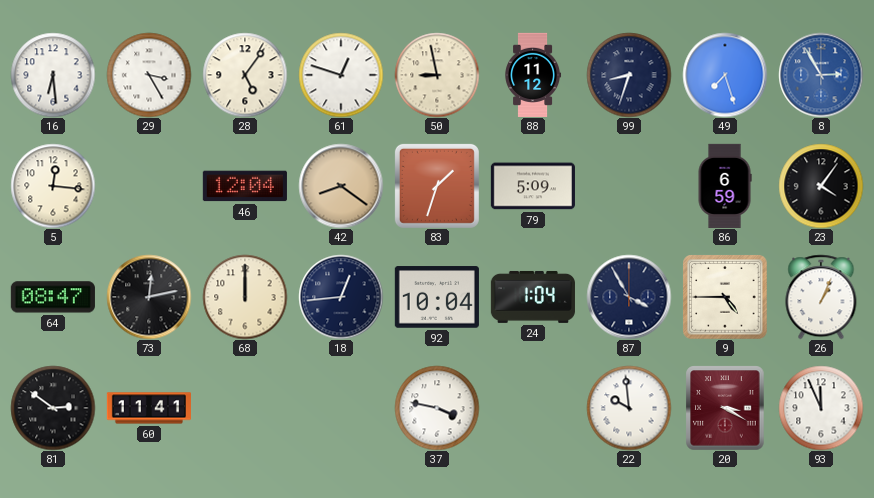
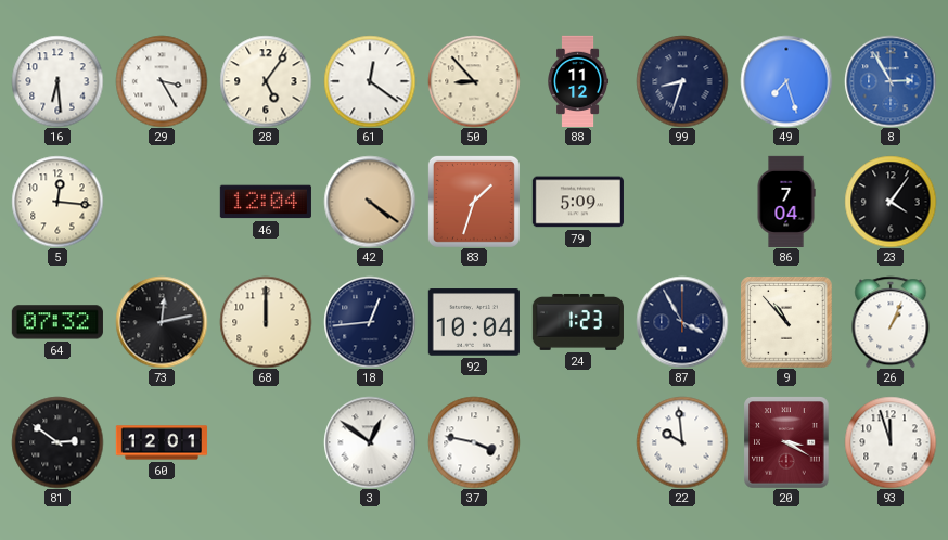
61: 12:48 -> 12:21 (370, 81)
50: 8:58 -> 8:53 (474, 81)
42: 8:21 -> 4:21 (370, 202)
86: 6:59 -> 7:04 (786, 202)
64: 08:47 -> 07:32 (57, 322)
24: 1:04 -> 1:23 (578, 322)
9: 4:45 -> 10:53 (786, 322)
60: 11:41 -> 12:01 (161, 442)
3: none -> 12:51 (370, 442)
93: 11:56 -> 11:57 (891, 442)
